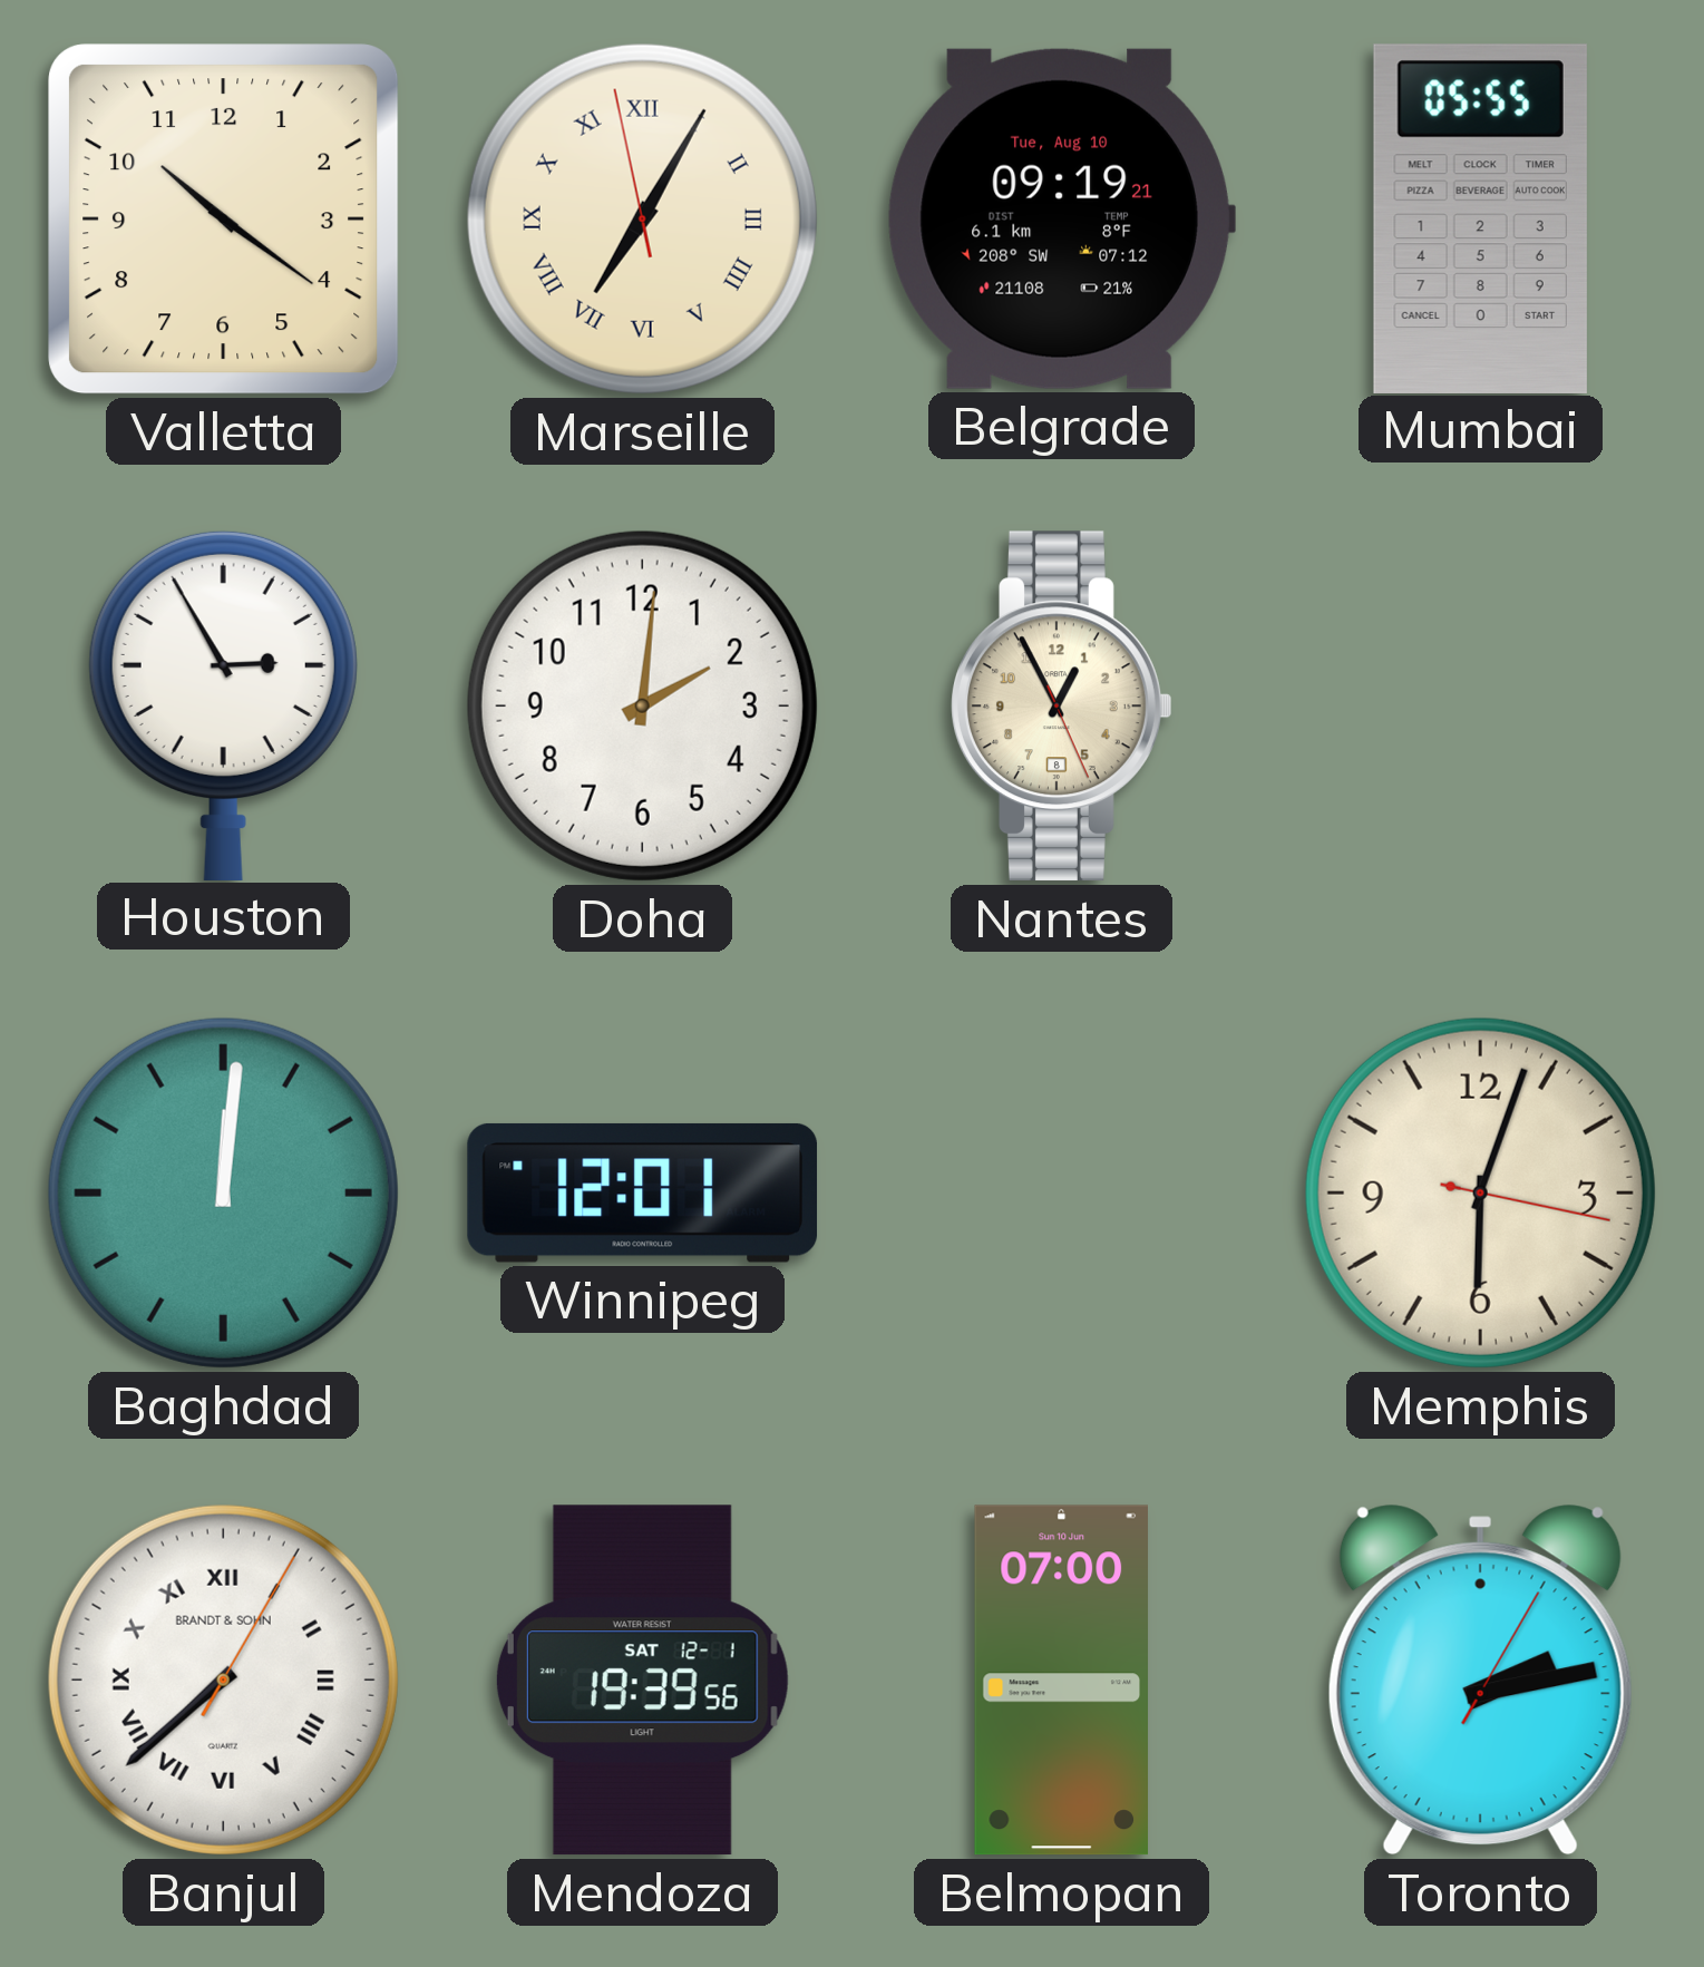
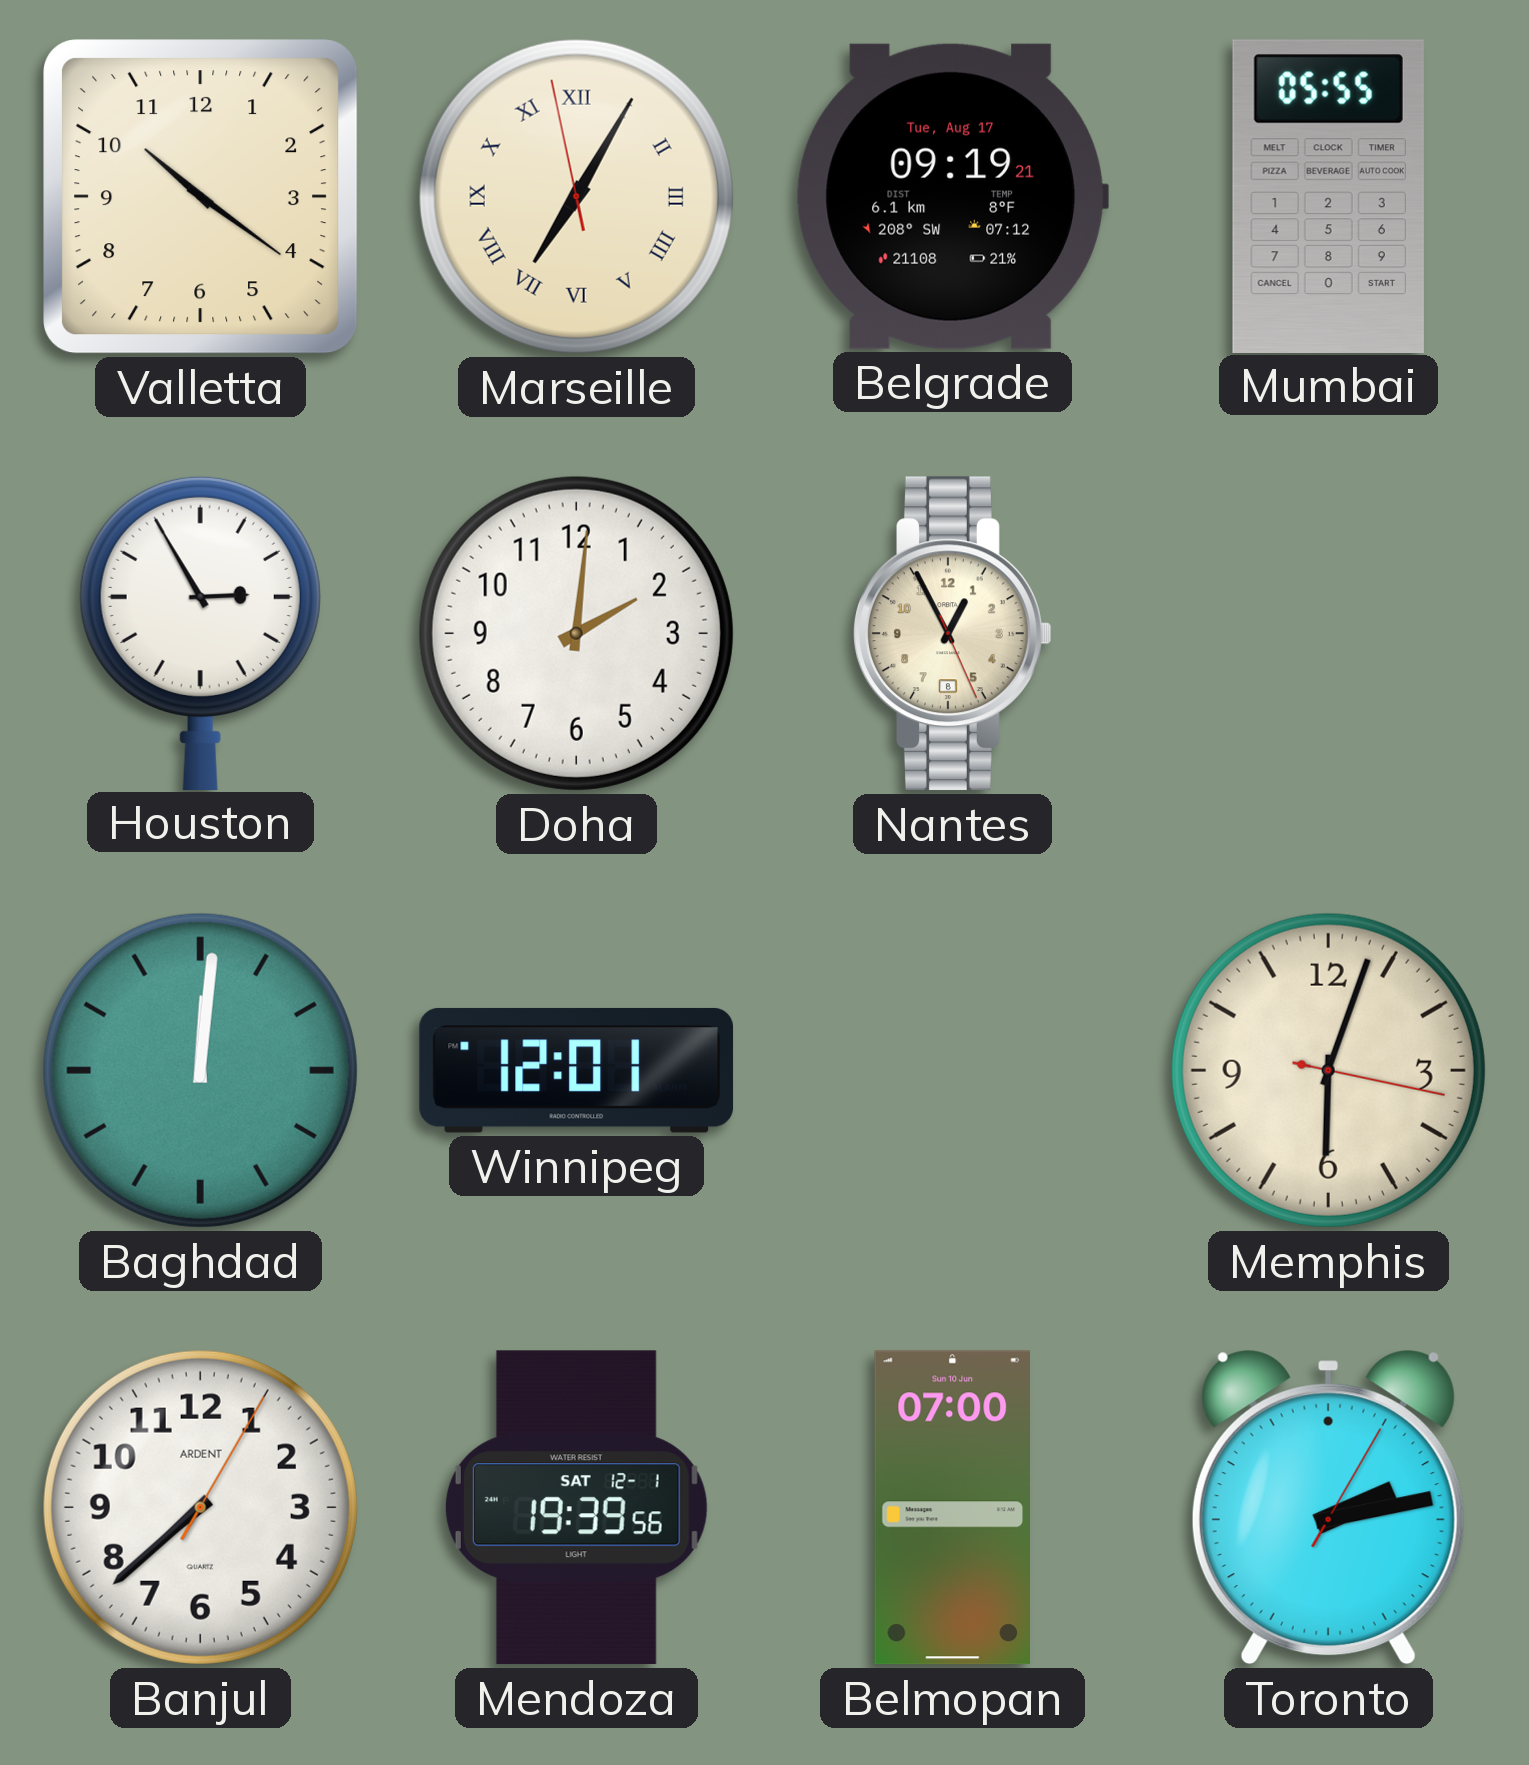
Belgrade date: Tue, Aug 10 -> Tue, Aug 17 (952, 196)
Banjul numerals: Roman -> Arabic (200, 1507)
Banjul brand: BRANDT & SOHN -> ARDENT (200, 1507)
